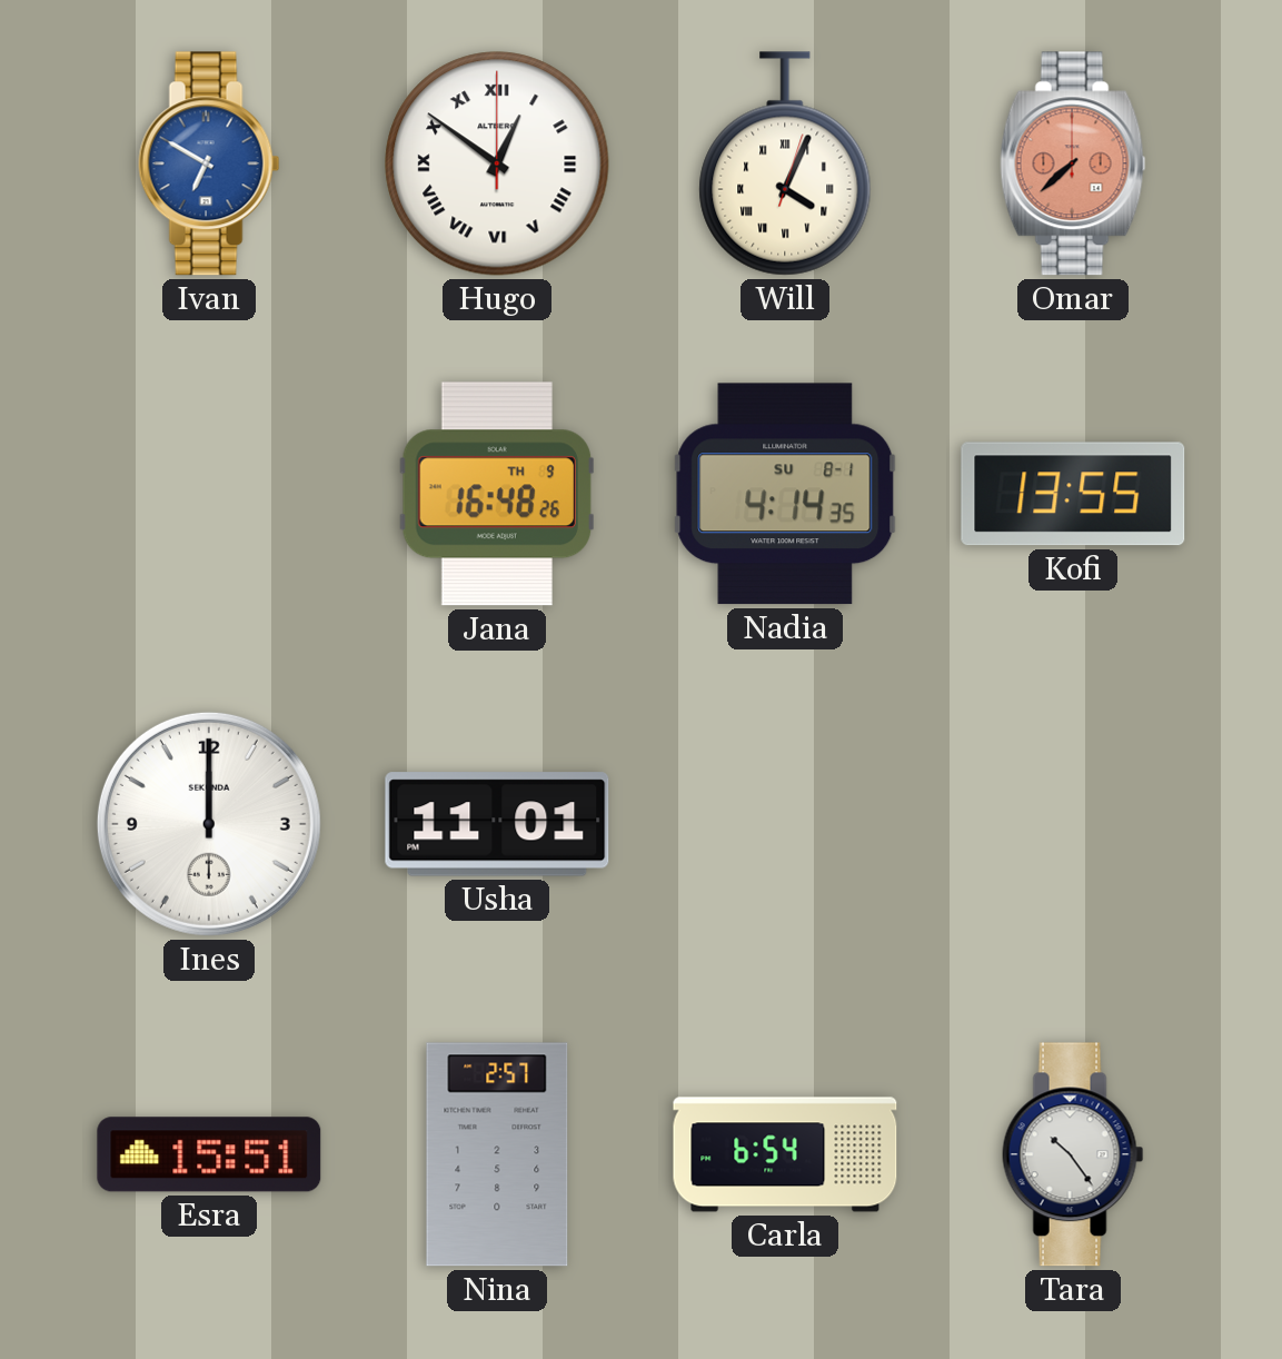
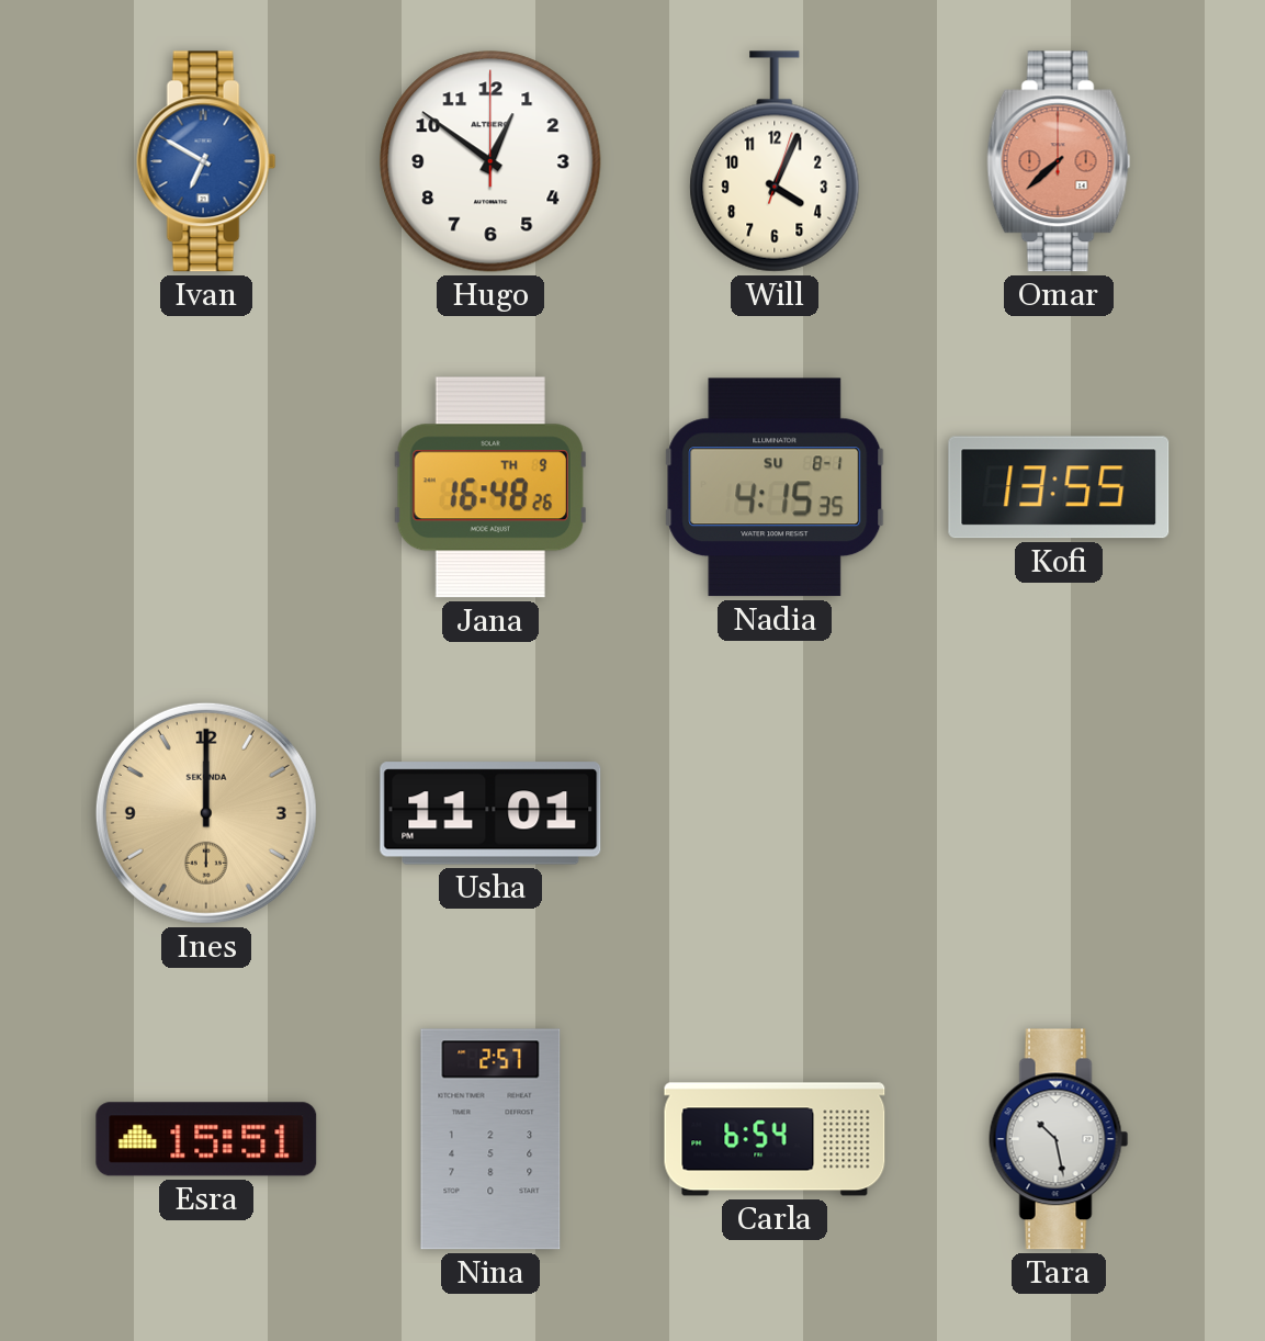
Hugo numerals: Roman -> Arabic (490, 161)
Will numerals: Roman -> Arabic (775, 161)
Nadia: 4:14 -> 4:15 (775, 487)
Ines dial: white -> champagne (206, 813)
Tara: 10:24 -> 10:28 (1059, 1139)
